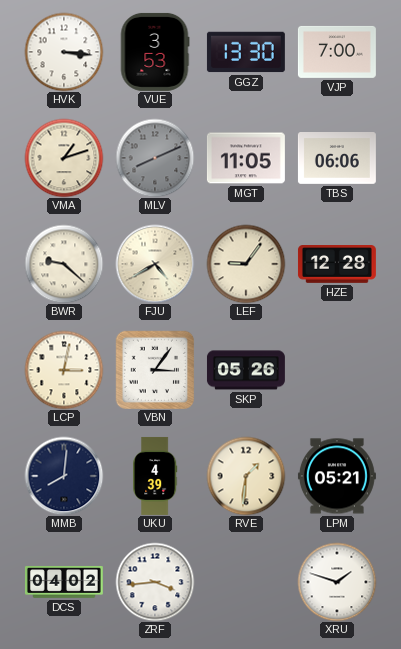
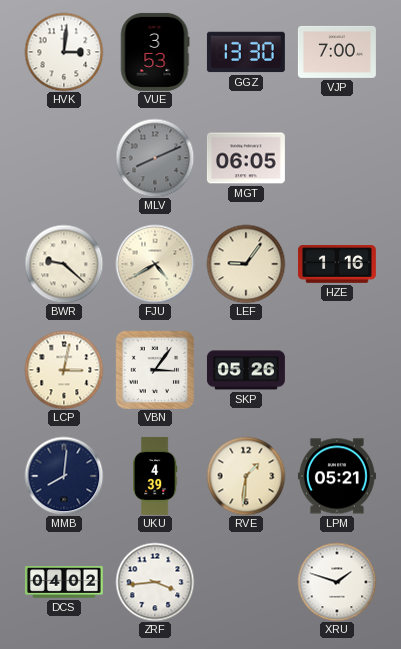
HVK: 3:16 -> 3:01 (64, 52)
VMA: 1:12 -> none (64, 158)
MGT: 11:05 -> 06:05 (246, 158)
TBS: 06:06 -> none (337, 159)
HZE: 12:28 -> 1:16 (337, 265)
